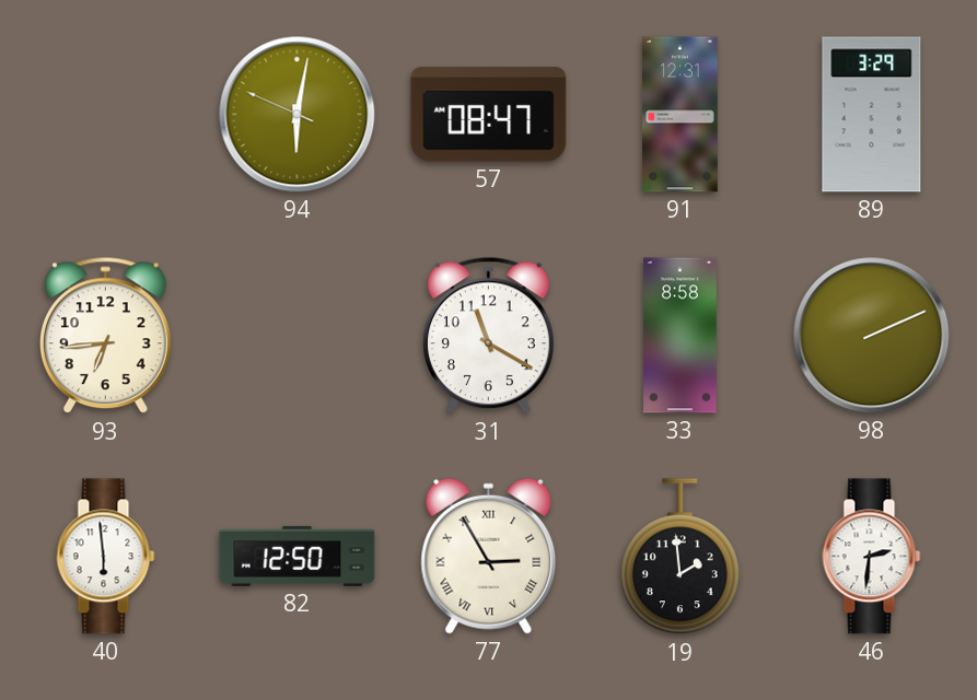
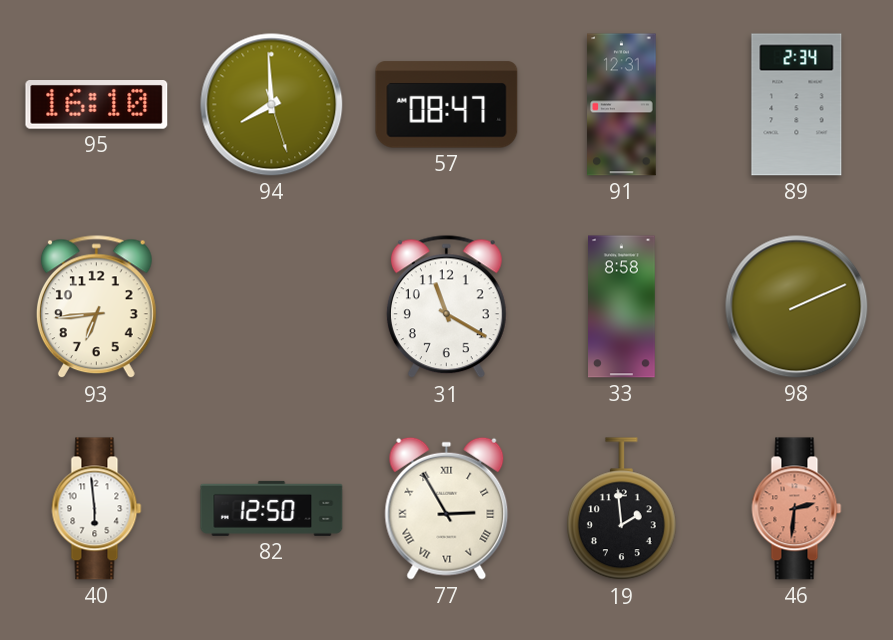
95: none -> 16:10 (97, 105)
94: 6:01 -> 7:59 (272, 105)
89: 3:29 -> 2:34 (797, 105)
46 dial: white -> salmon (797, 509)
